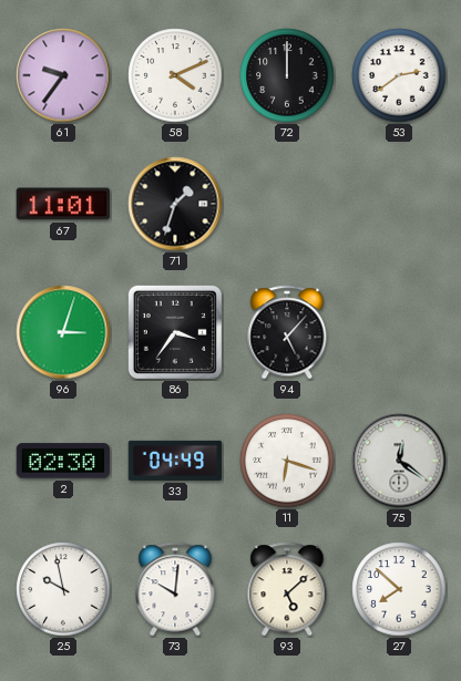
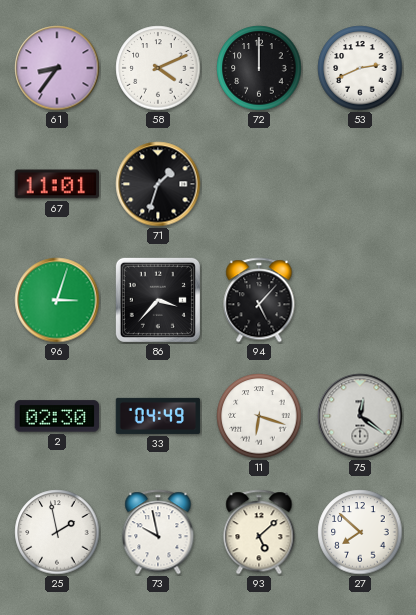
61: 9:36 -> 8:36 (57, 68)
53: 2:39 -> 2:41 (360, 68)
86: 3:36 -> 3:37 (158, 300)
25: 9:58 -> 1:58 (57, 532)
73: 10:01 -> 9:58 (158, 532)
